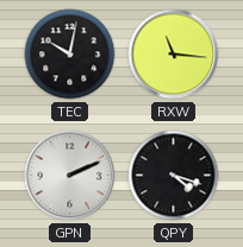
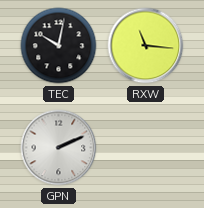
QPY: 4:18 -> none (174, 176)
